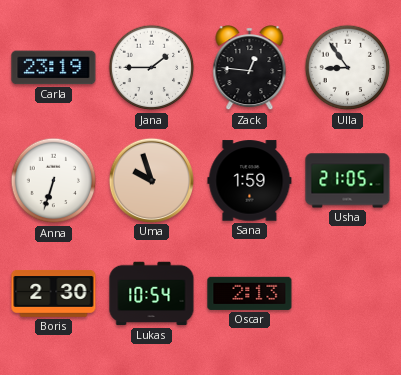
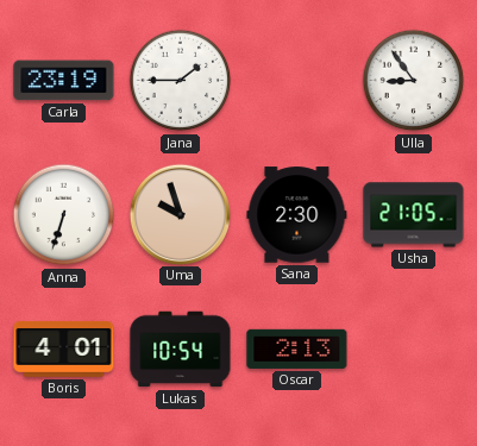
Zack: 12:46 -> none (250, 68)
Sana: 1:59 -> 2:30 (297, 215)
Boris: 2:30 -> 4:01 (64, 348)
